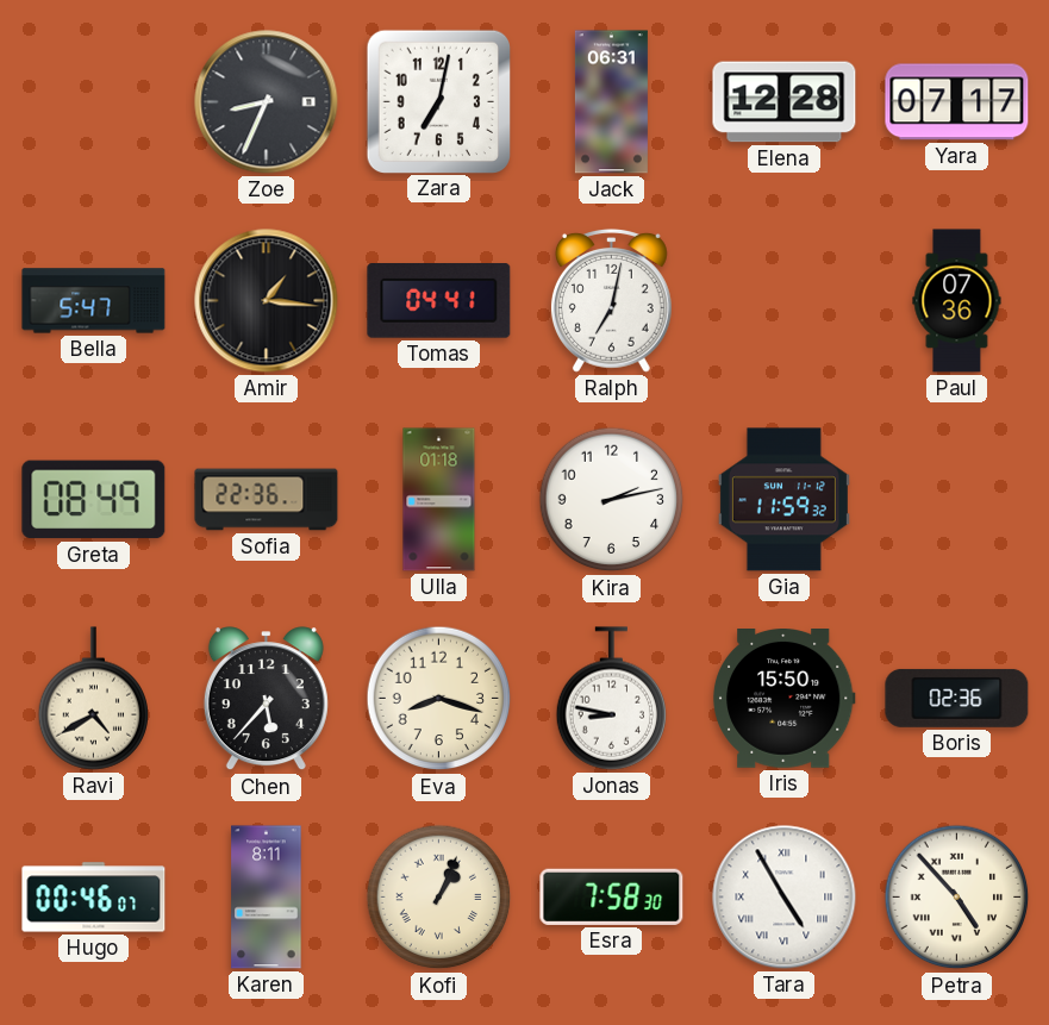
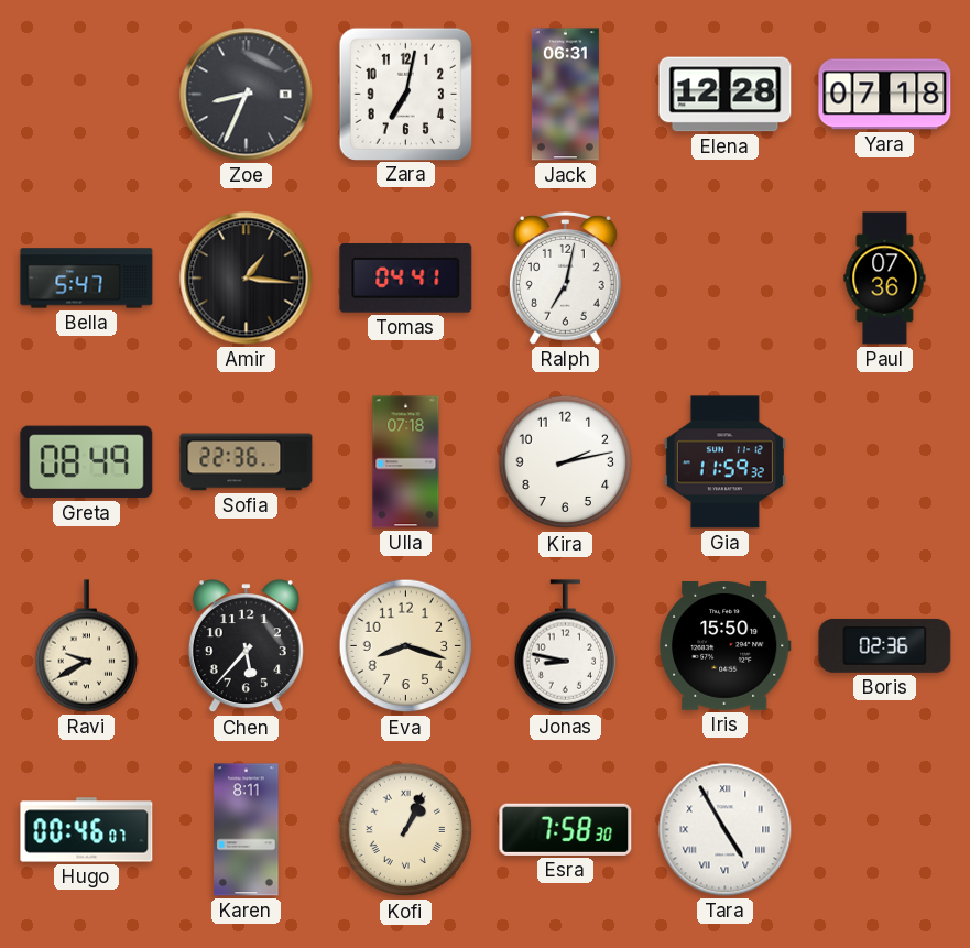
Yara: 07:17 -> 07:18 (885, 95)
Ulla: 01:18 -> 07:18 (406, 462)
Ravi: 4:40 -> 9:40 (86, 646)
Petra: 4:53 -> none (957, 898)
